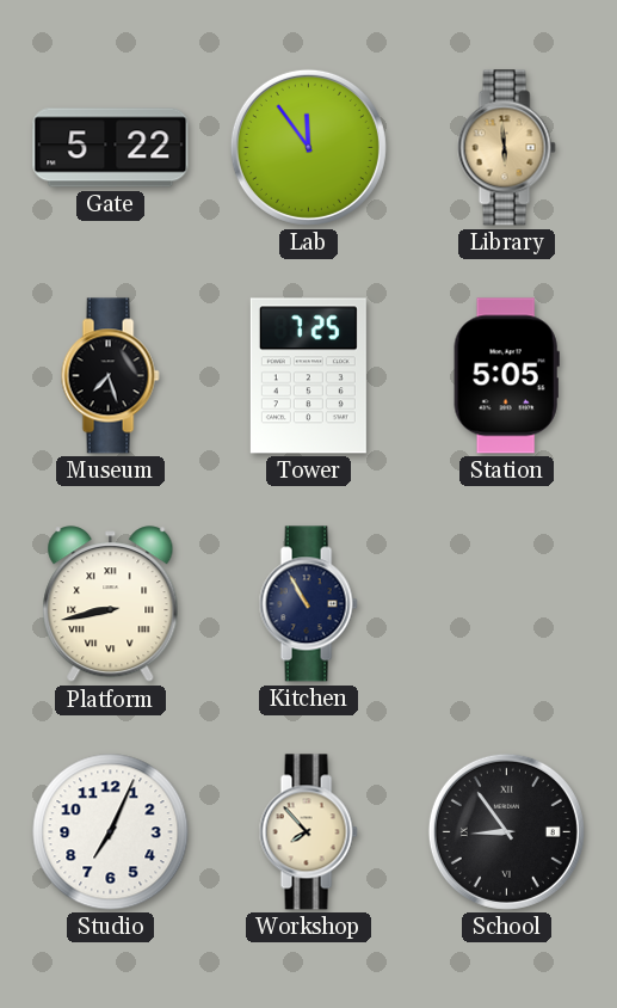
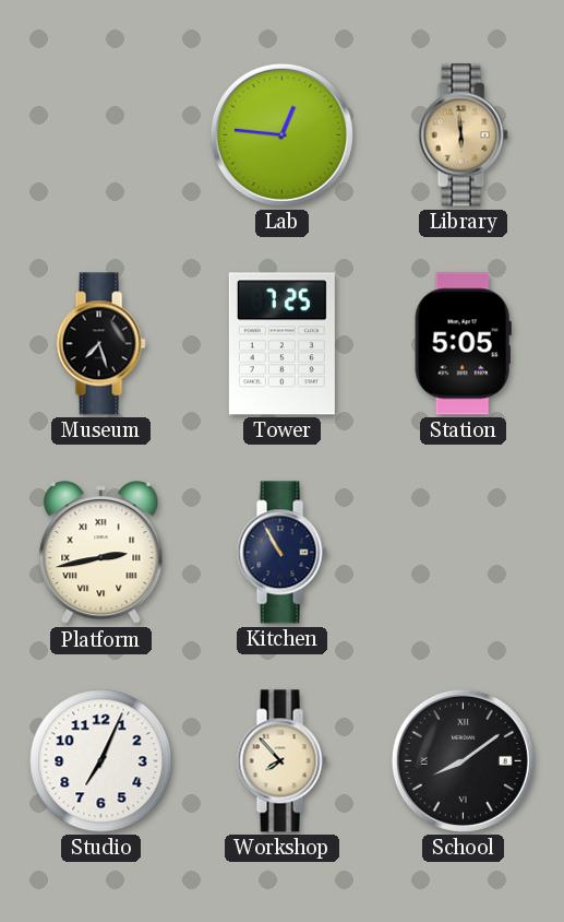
Gate: 5:22 -> none (111, 148)
Lab: 11:54 -> 12:46 (281, 134)
Platform: 8:43 -> 2:43 (101, 553)
School: 8:54 -> 8:09 (463, 760)
